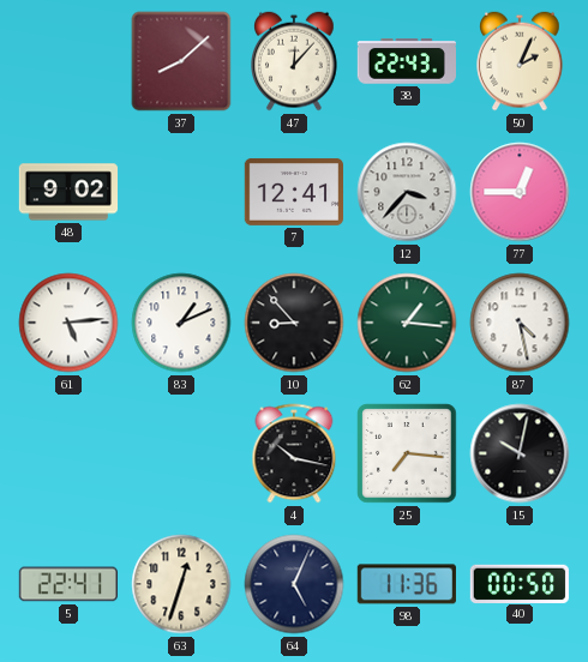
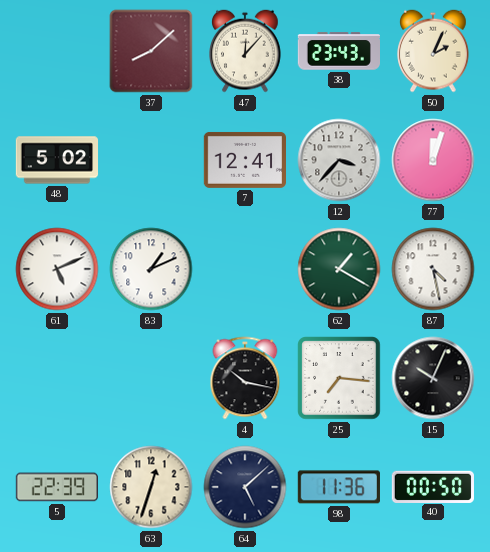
38: 22:43 -> 23:43 (338, 51)
48: 9:02 -> 5:02 (57, 160)
77: 12:45 -> 12:03 (433, 160)
61: 5:14 -> 5:11 (57, 269)
10: 8:53 -> none (294, 323)
62: 1:16 -> 1:20 (339, 269)
15: 10:02 -> 10:04 (433, 378)
5: 22:41 -> 22:39 (56, 487)
64: 5:04 -> 5:08 (245, 487)
